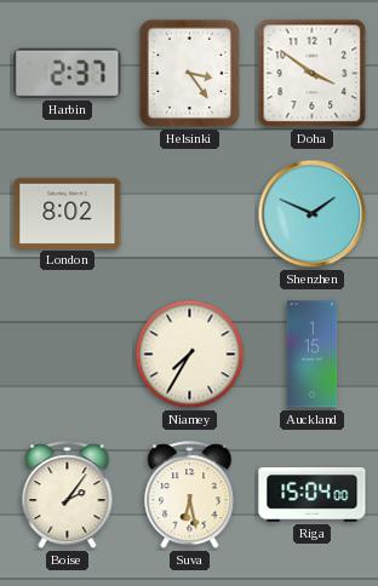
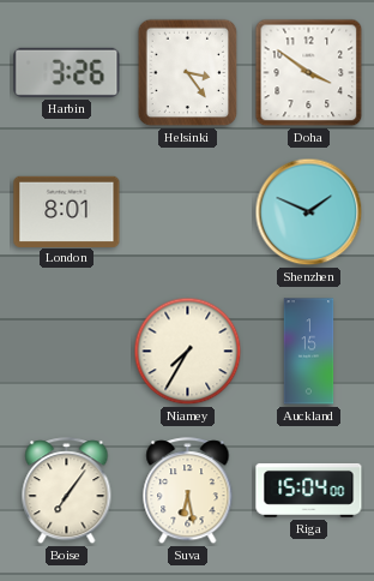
Harbin: 2:37 -> 3:26 (67, 72)
London: 8:02 -> 8:01 (67, 211)
Boise: 2:06 -> 7:06 (67, 491)
